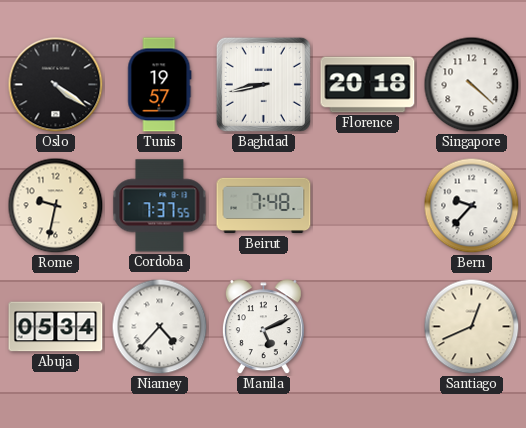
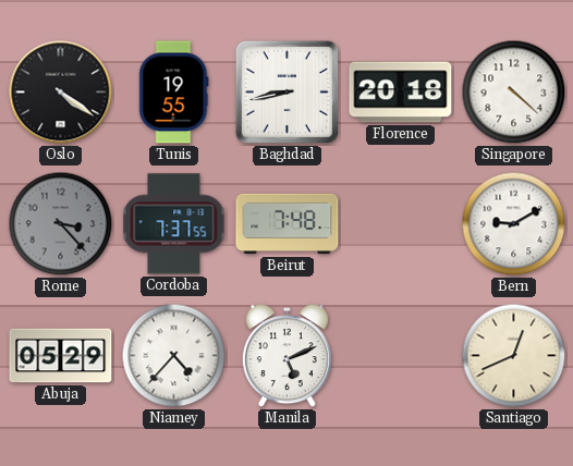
Tunis: 19:57 -> 19:55 (174, 93)
Rome: 9:32 -> 3:23 (61, 224)
Rome dial: cream -> grey (61, 224)
Bern: 9:37 -> 9:10 (514, 224)
Abuja: 05:34 -> 05:29 (61, 356)
